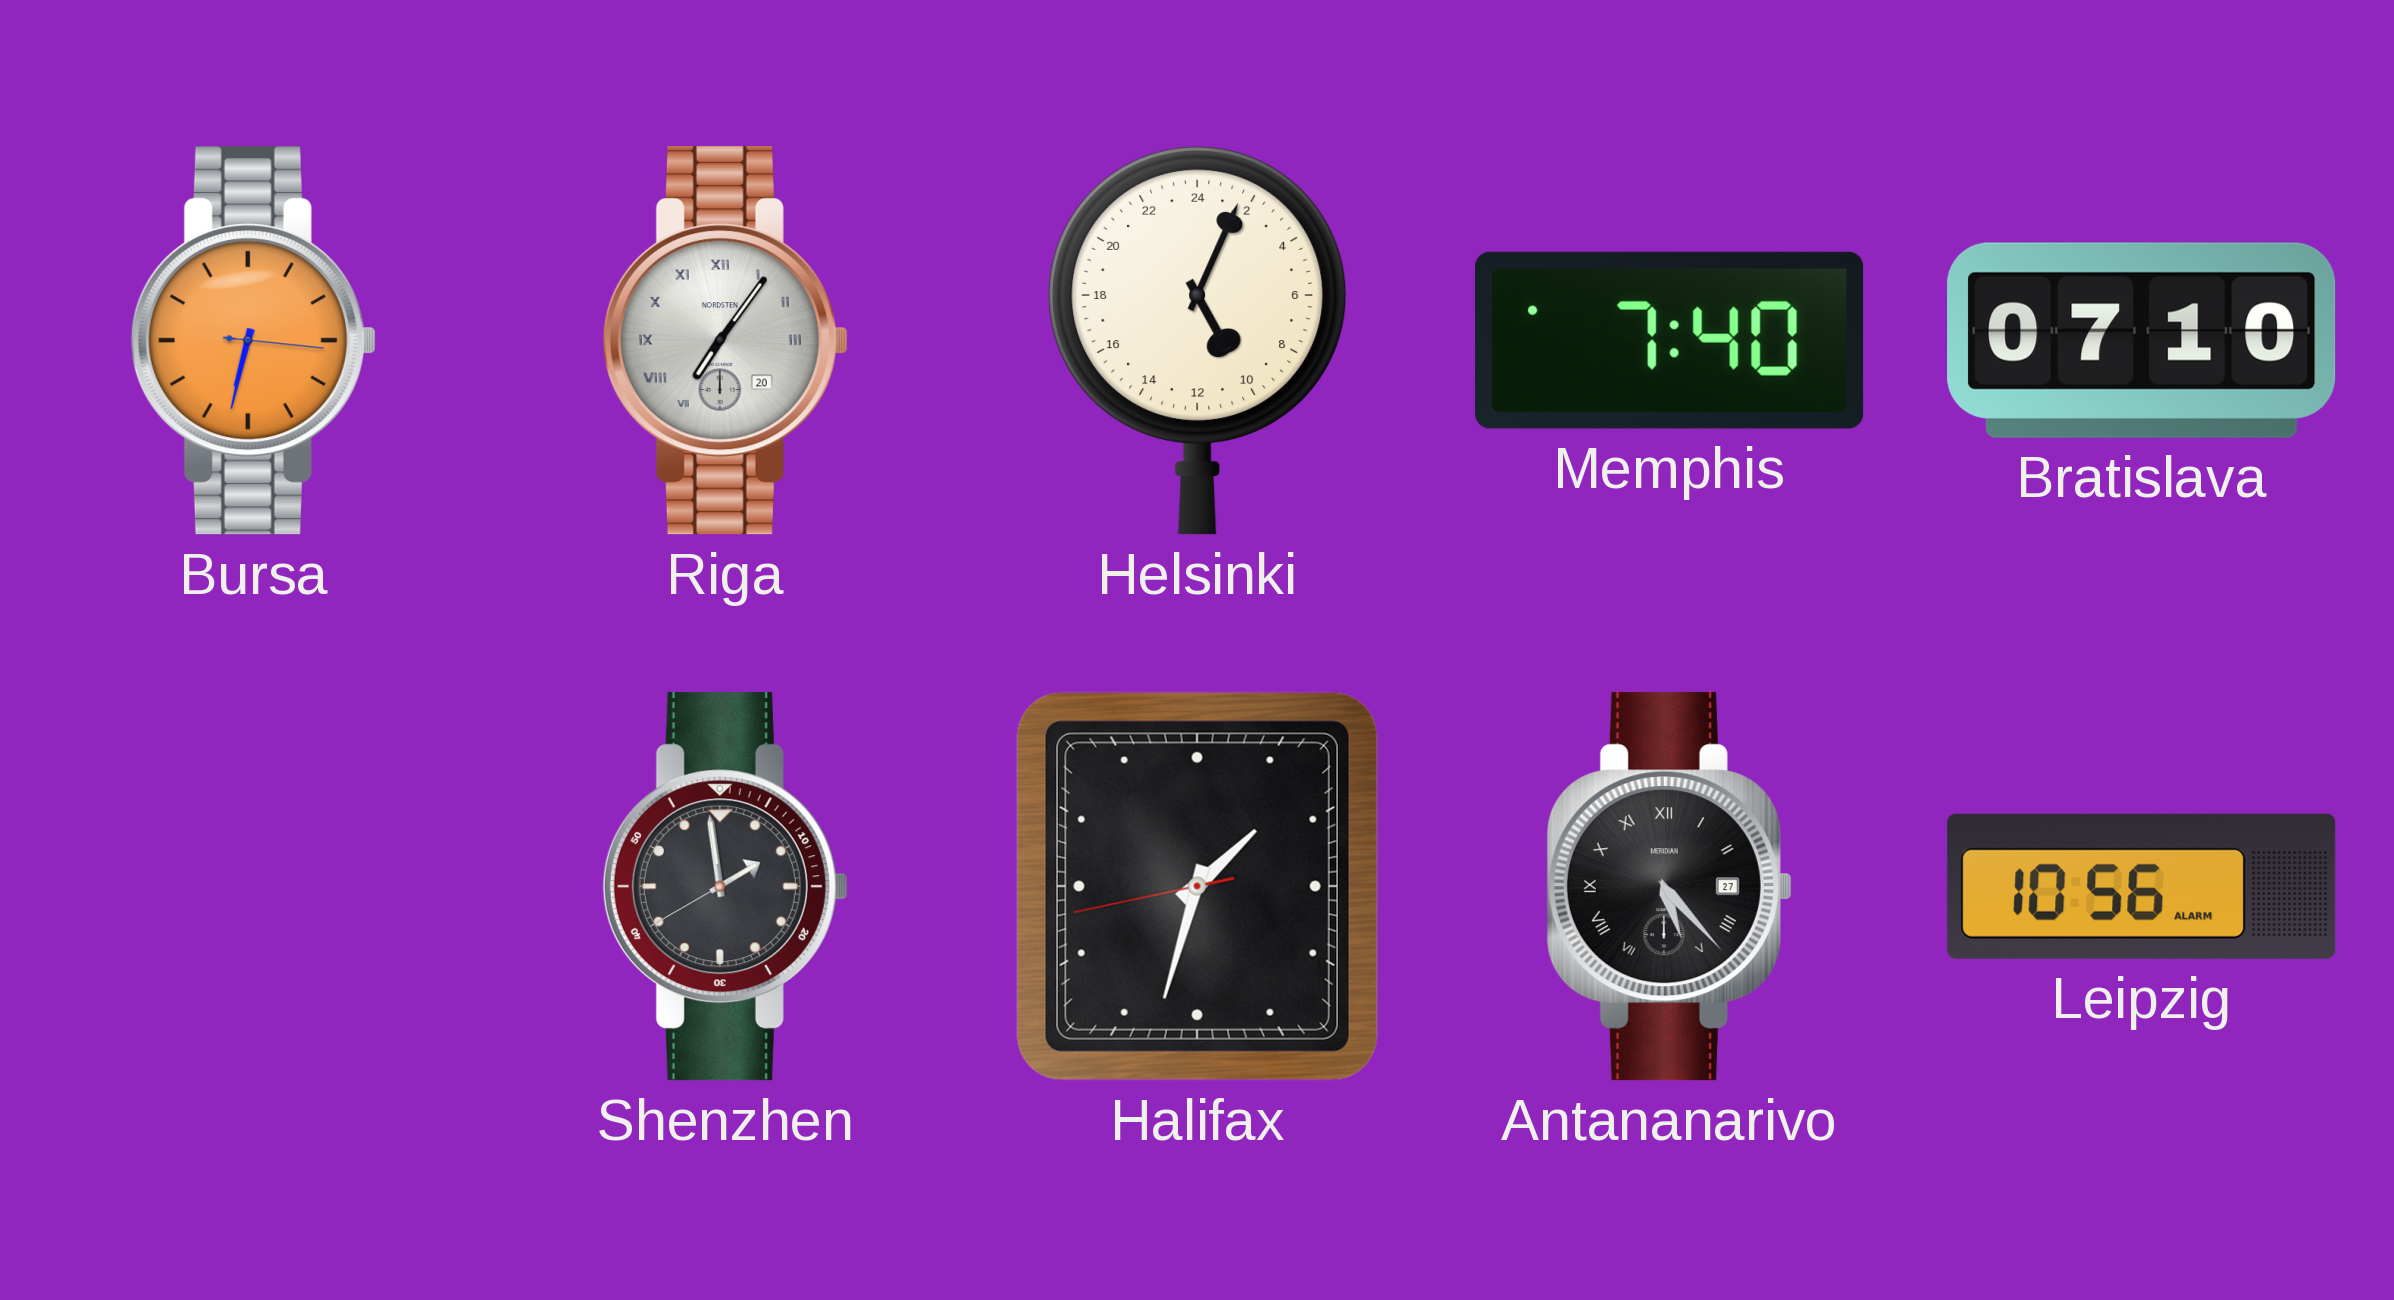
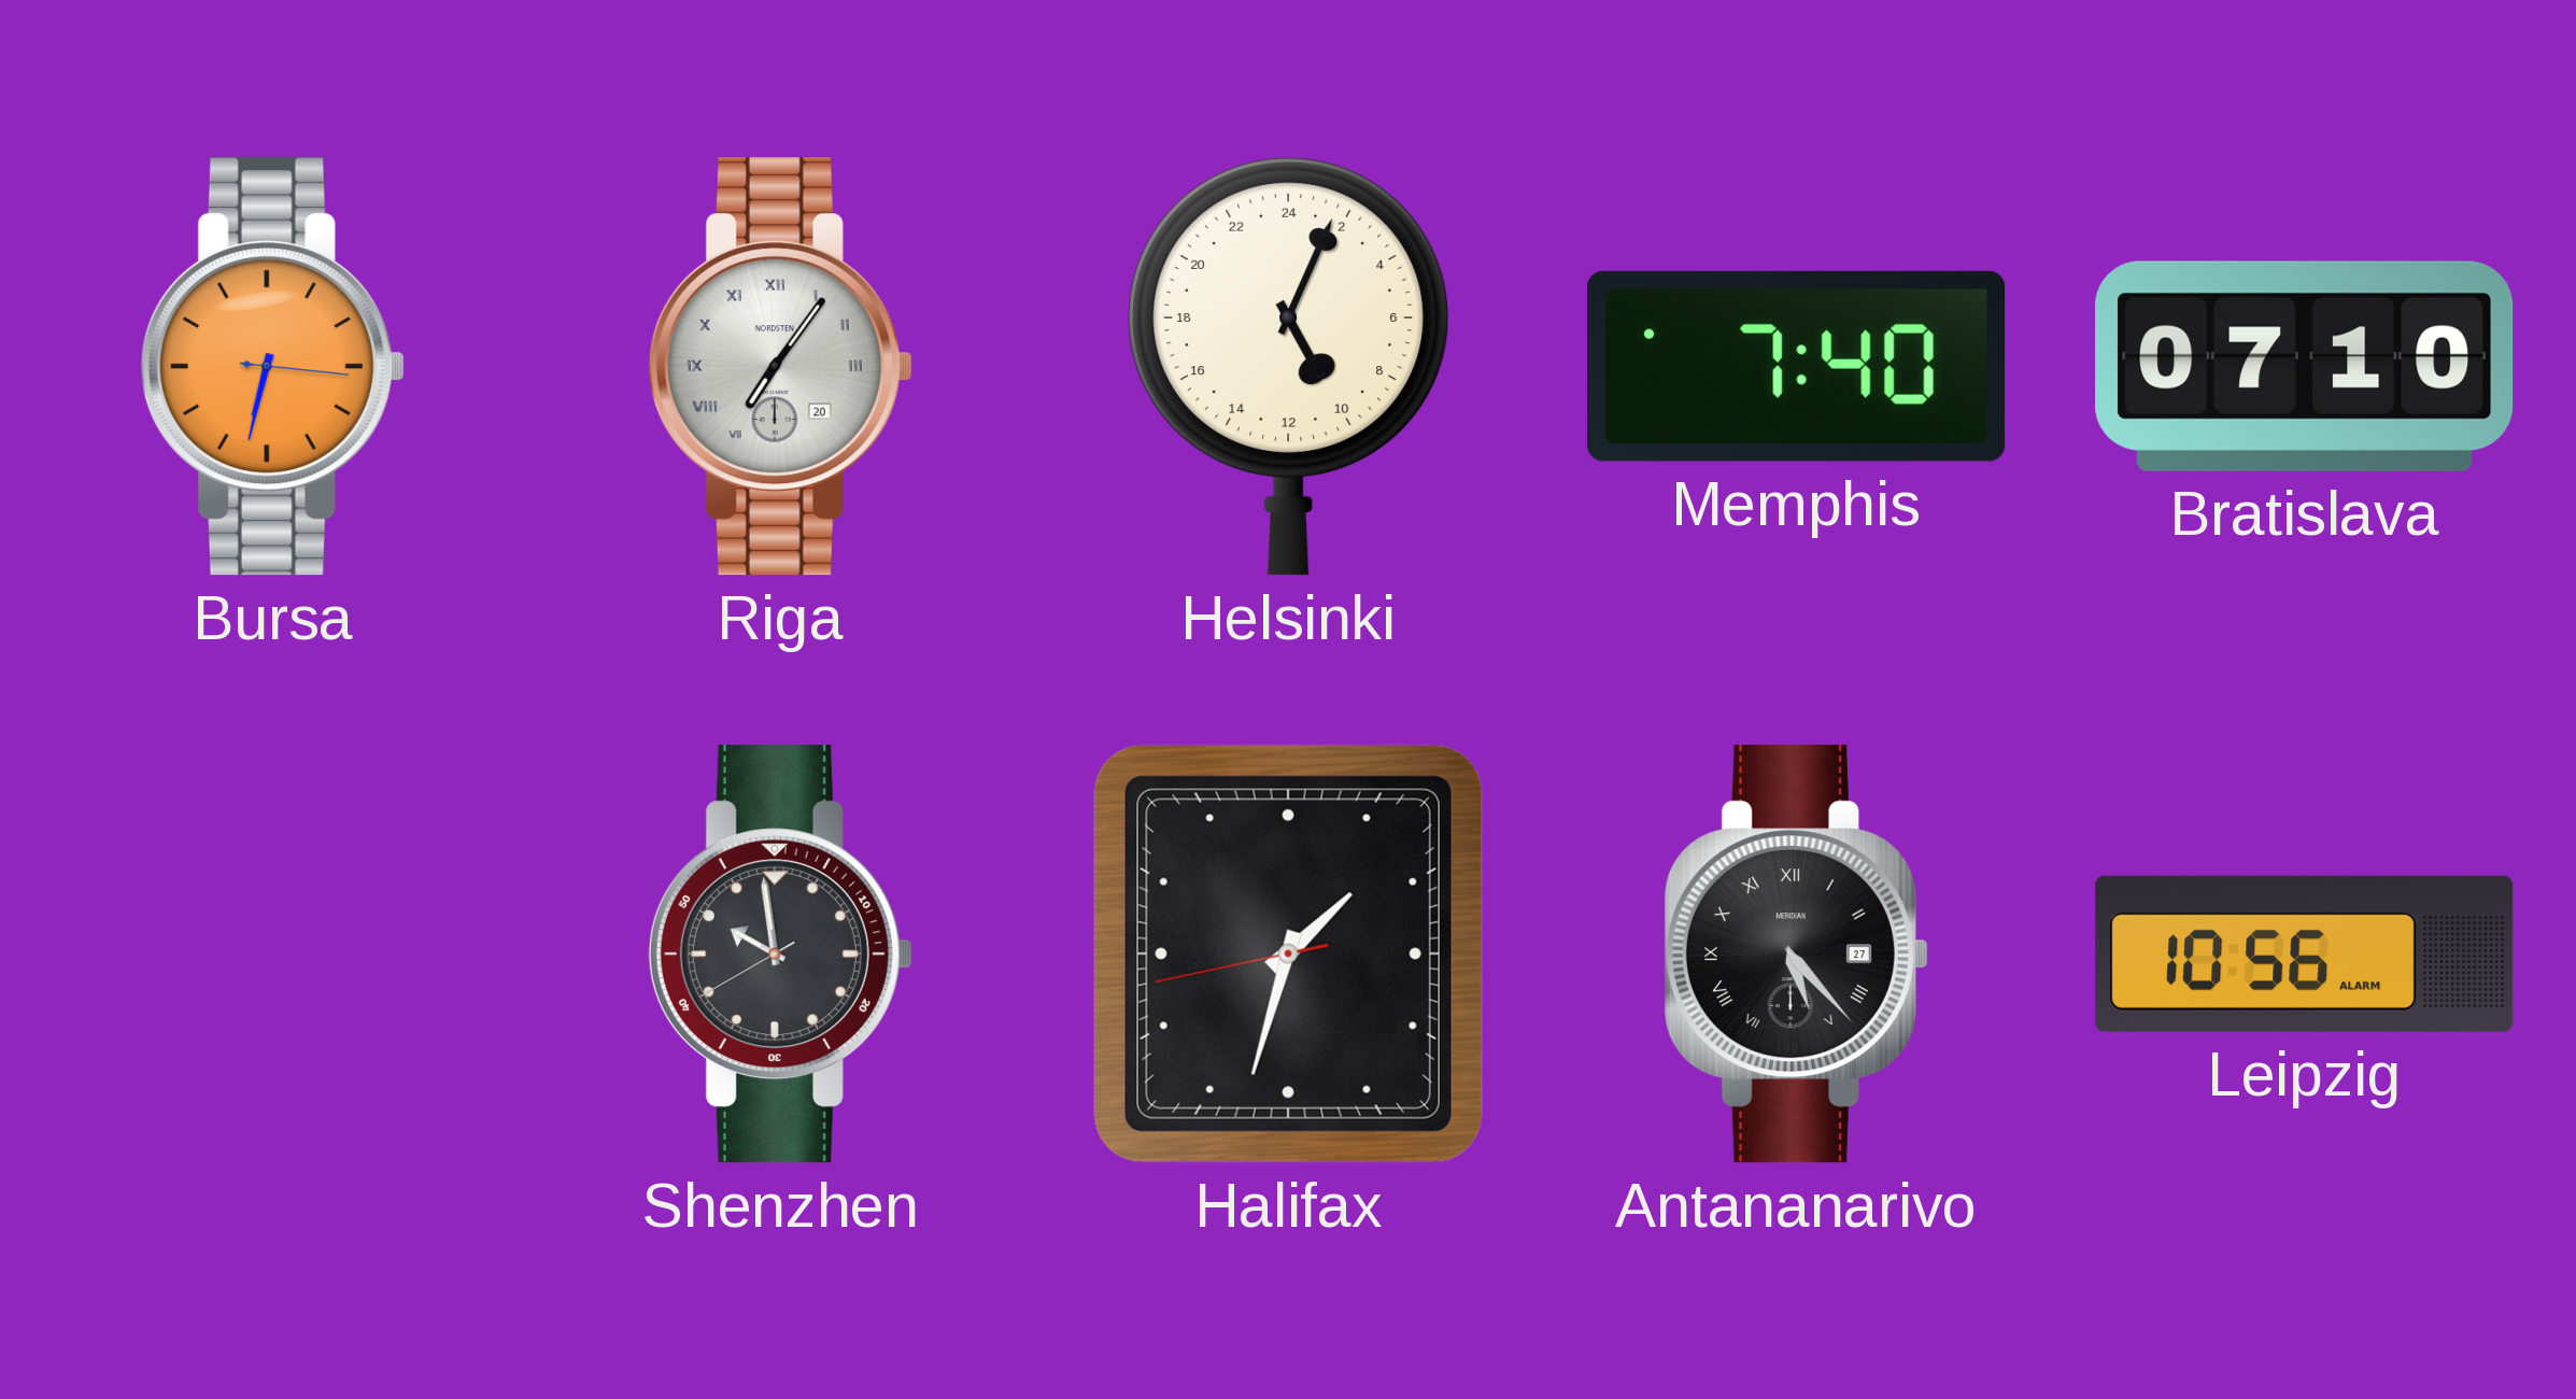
Shenzhen: 1:58 -> 9:58 (780, 955)
